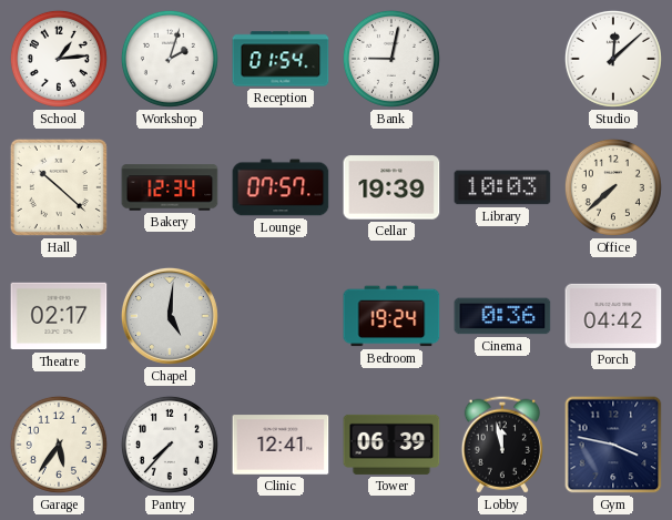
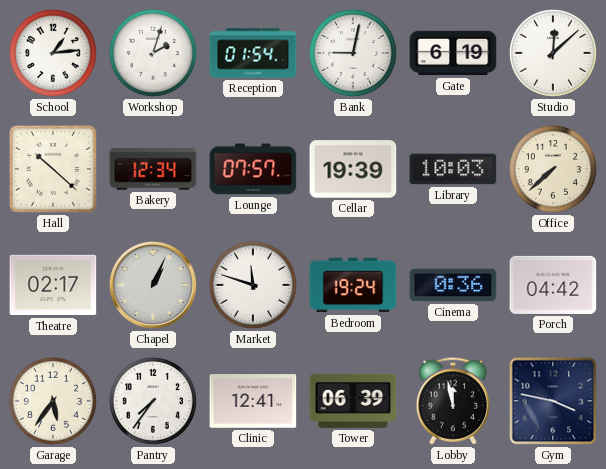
Gate: none -> 6:19 (453, 53)
Chapel: 5:01 -> 1:04 (153, 285)
Market: none -> 11:48 (253, 285)
Pantry: 7:37 -> 7:36 (153, 401)
